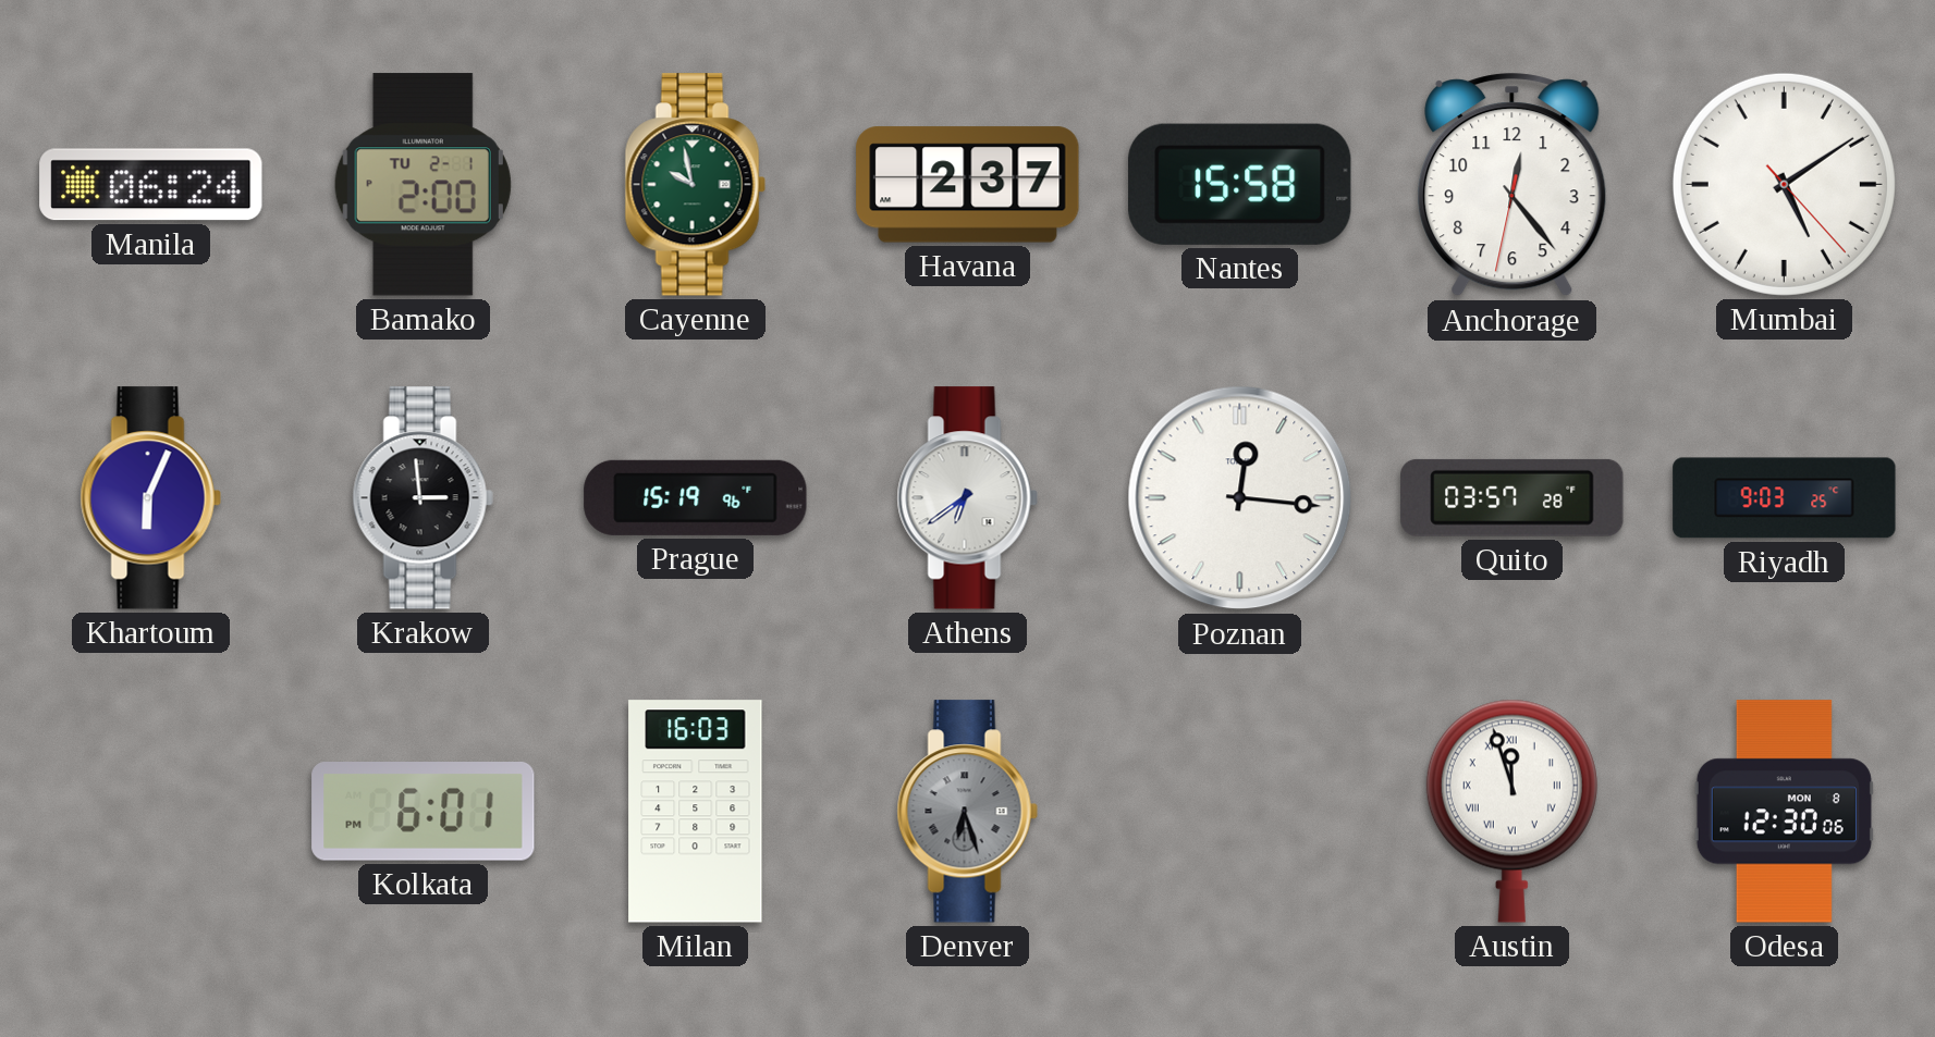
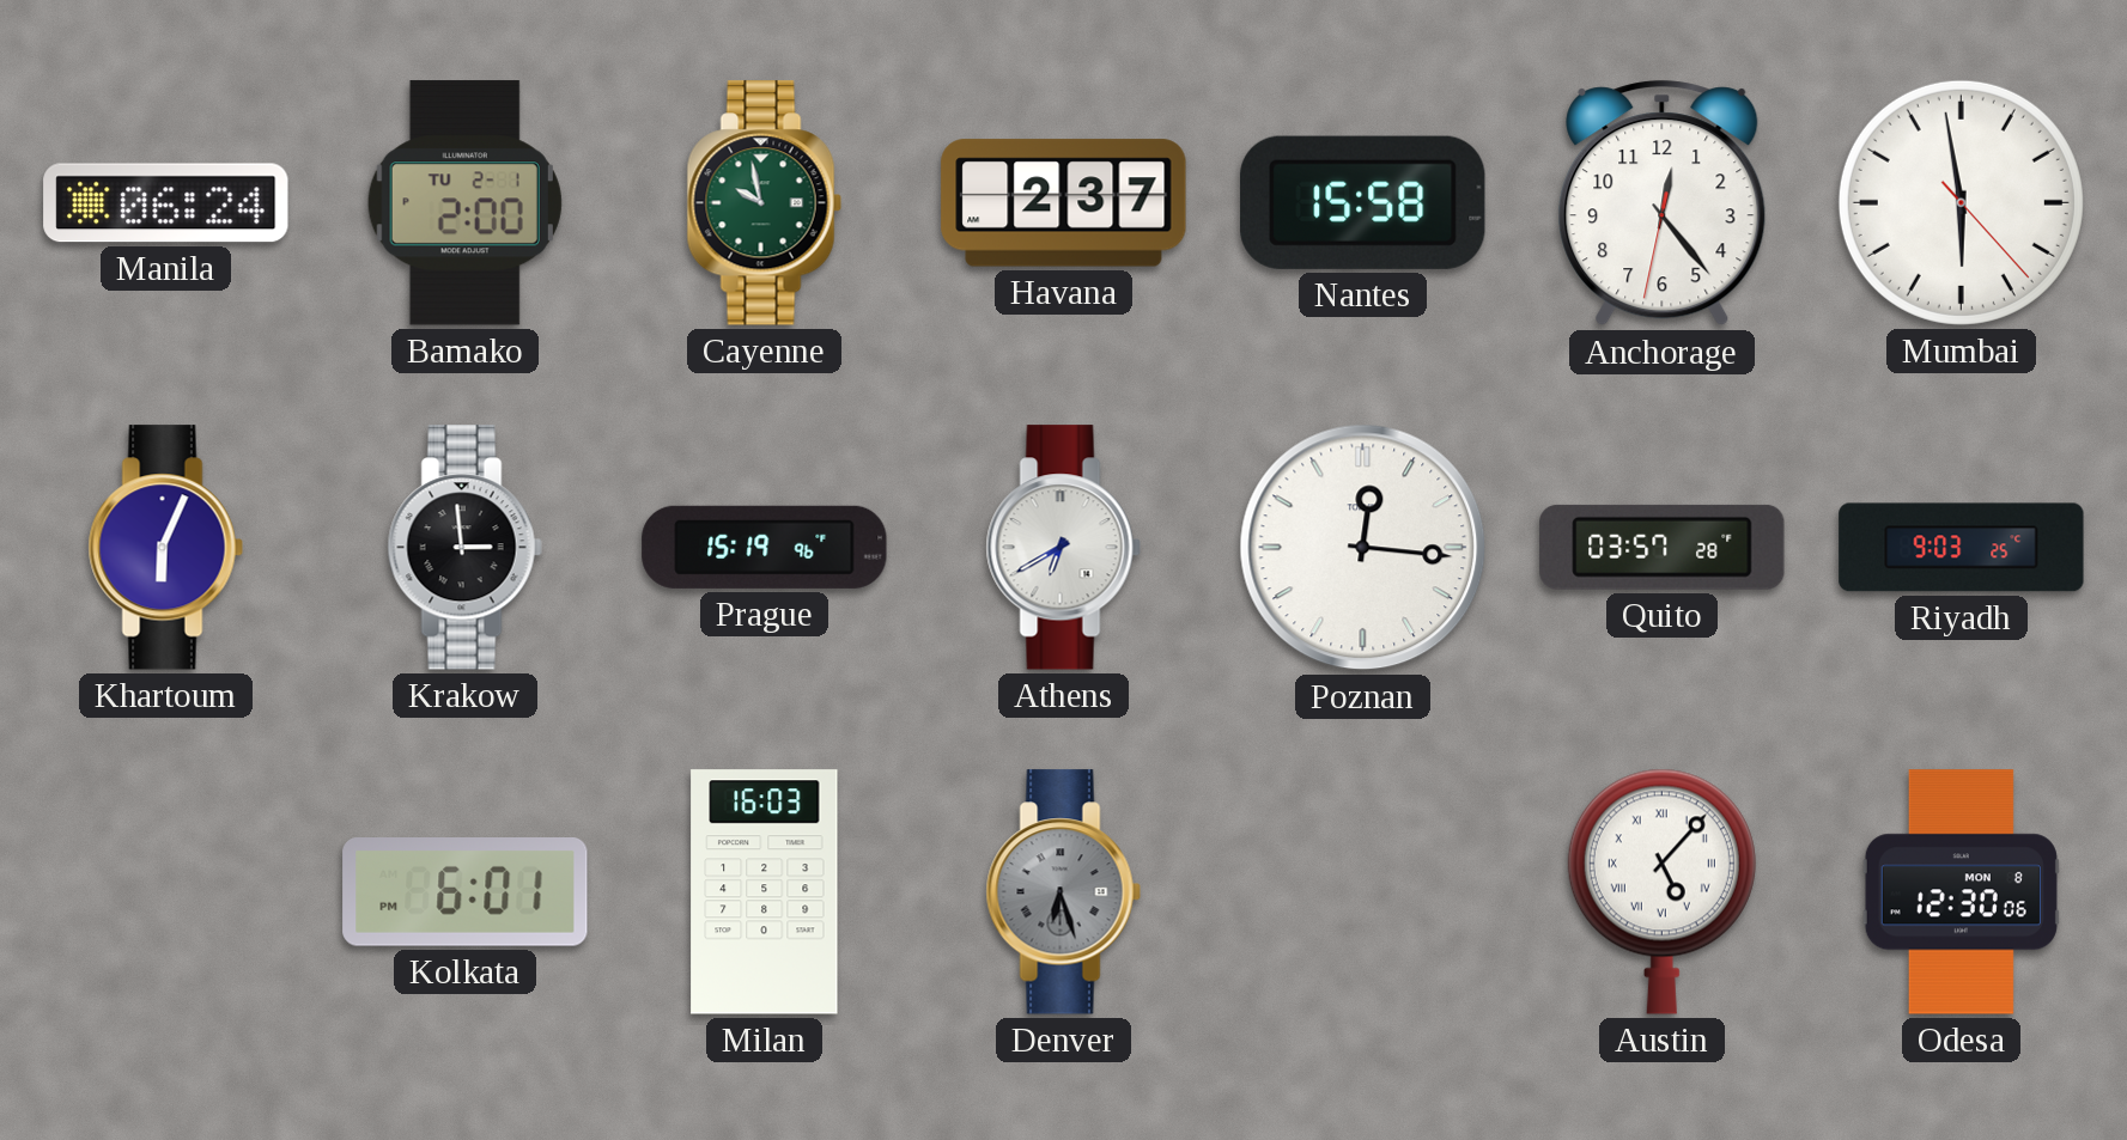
Mumbai: 5:09 -> 5:58 (1961, 202)
Athens: 6:39 -> 6:40 (1063, 548)
Austin: 11:57 -> 5:07 (1661, 891)
